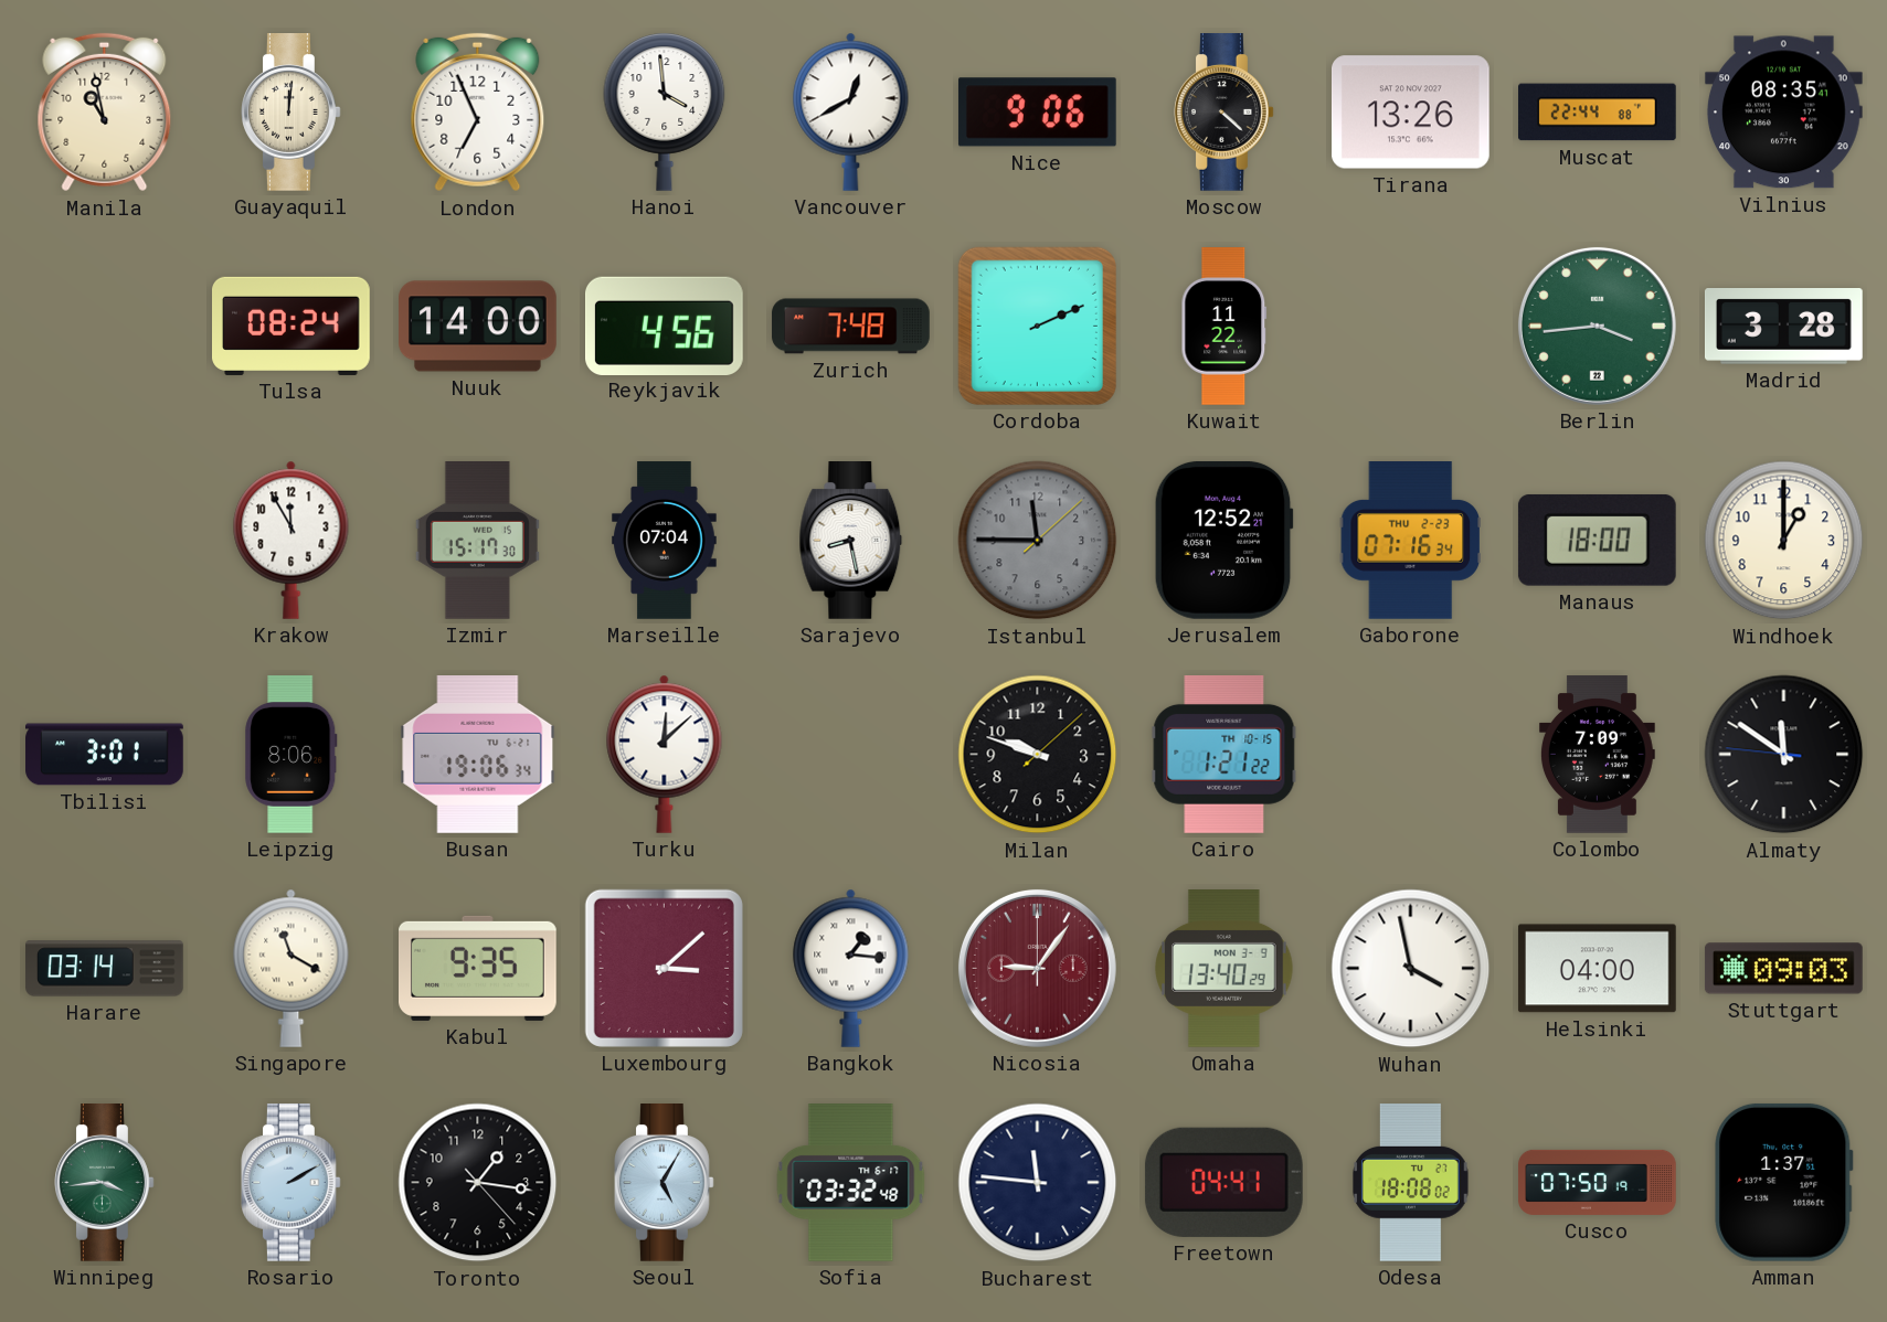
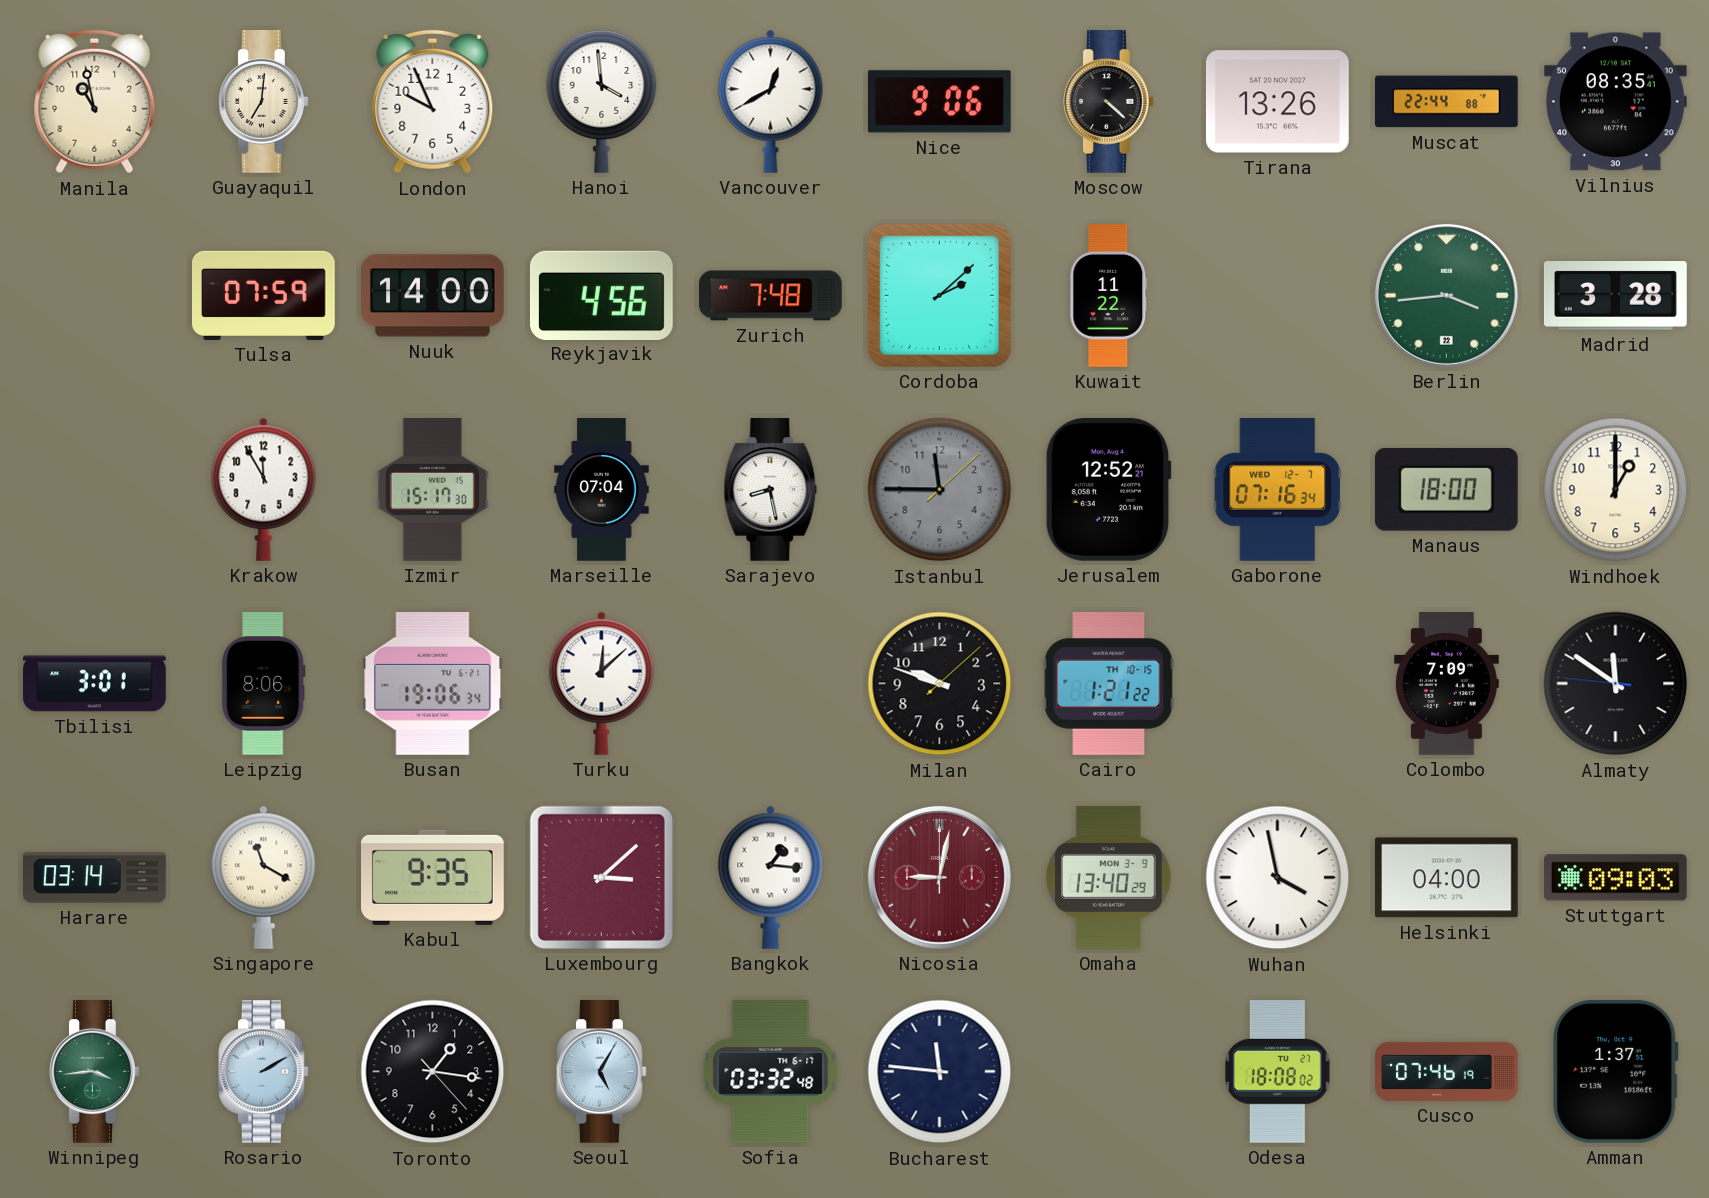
Guayaquil: 12:01 -> 7:01 (264, 102)
London: 6:56 -> 9:56 (433, 102)
Tulsa: 08:24 -> 07:59 (264, 295)
Cordoba: 2:11 -> 2:08 (939, 295)
Gaborone date: THU 2-23 -> WED 12-7 (1277, 490)
Nicosia: 9:06 -> 9:02 (939, 877)
Freetown: 04:41 -> none (1223, 1182)
Cusco: 07:50 -> 07:46 (1447, 1071)
